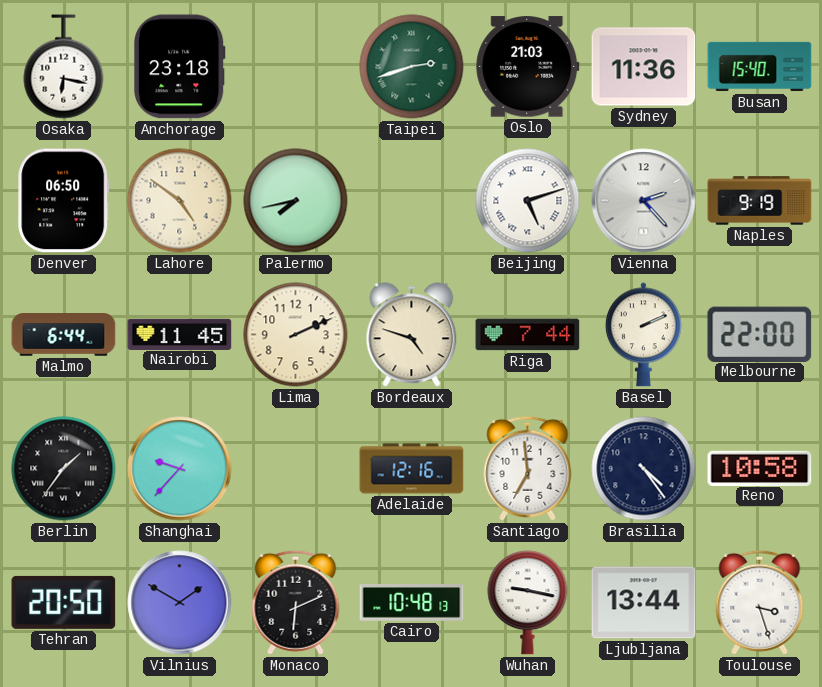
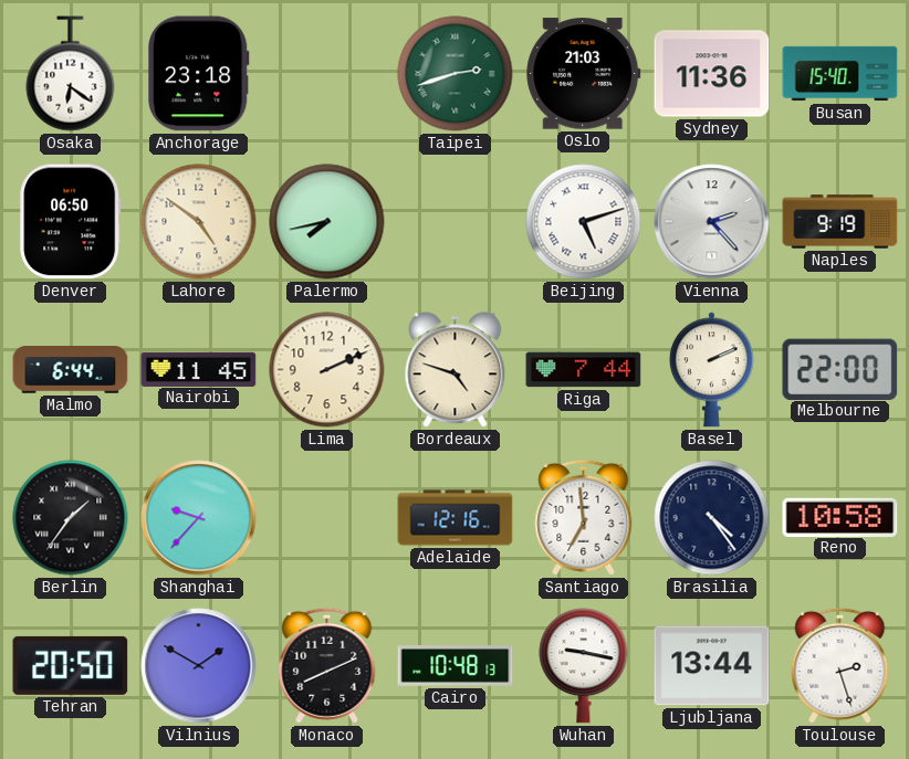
Osaka: 6:17 -> 6:21 (71, 74)
Monaco: 6:11 -> 8:11 (327, 665)
Toulouse: 3:27 -> 2:27 (840, 665)
